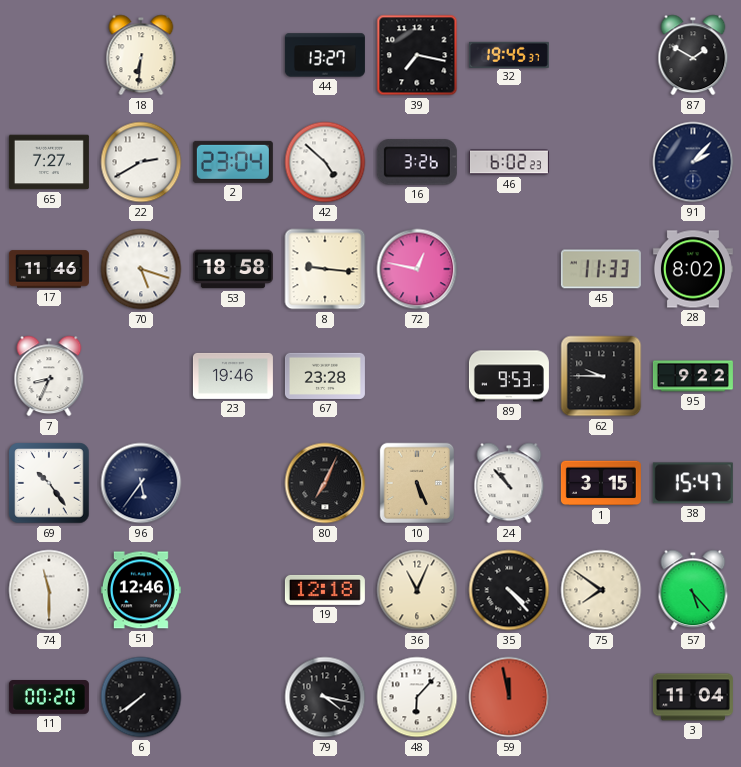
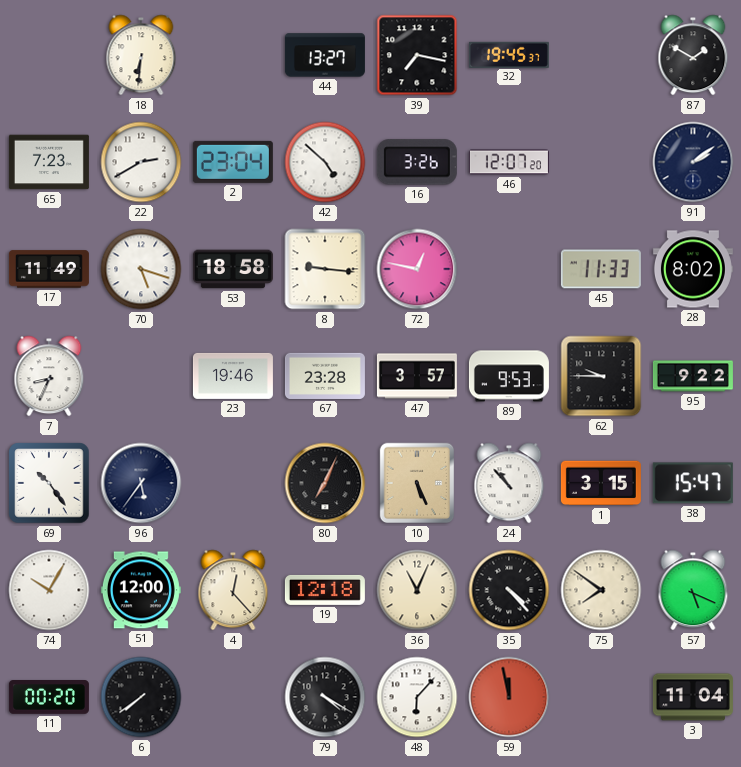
65: 7:27 -> 7:23 (49, 162)
46: 6:02 -> 12:07 (509, 162)
91: 2:07 -> 2:09 (693, 162)
17: 11:46 -> 11:49 (49, 269)
47: none -> 3:57 (417, 376)
74: 11:30 -> 10:05 (49, 590)
51: 12:46 -> 12:00 (141, 590)
4: none -> 12:23 (233, 590)
57: 5:23 -> 5:19 (693, 590)
79: 4:17 -> 4:20 (325, 697)
